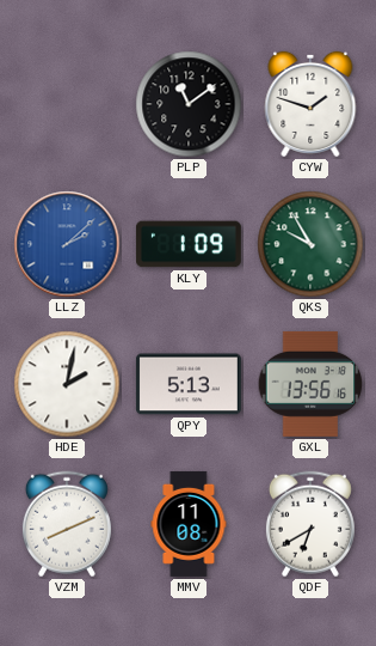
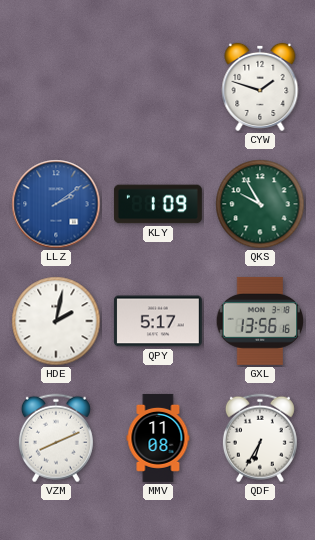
PLP: 11:09 -> none (189, 104)
LLZ: 2:08 -> 2:09 (56, 204)
QPY: 5:13 -> 5:17 (158, 321)
QDF: 6:40 -> 6:35 (260, 438)
